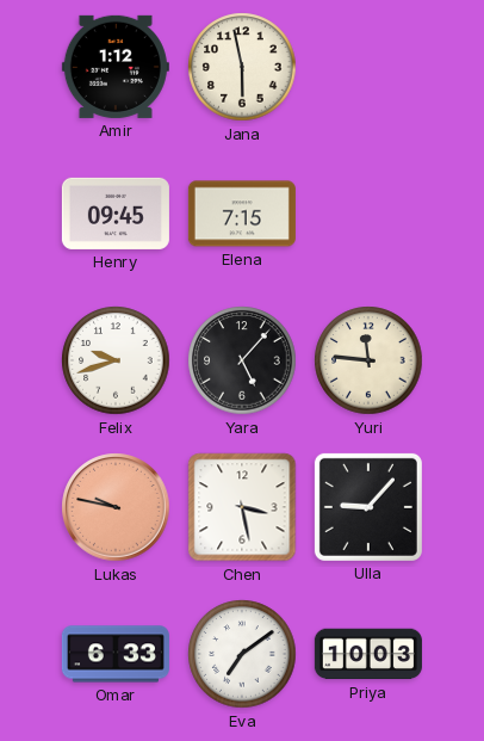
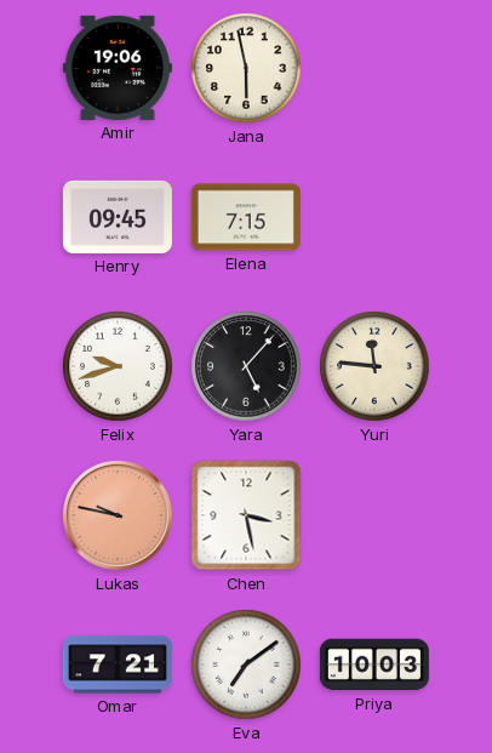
Amir: 1:12 -> 19:06 (118, 68)
Ulla: 9:07 -> none (368, 507)
Omar: 6:33 -> 7:21 (118, 664)
